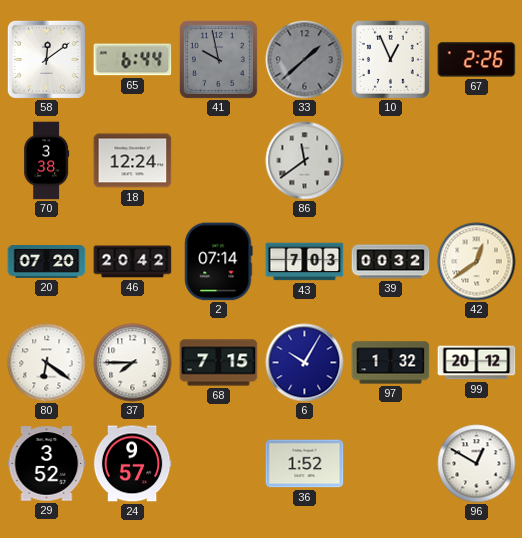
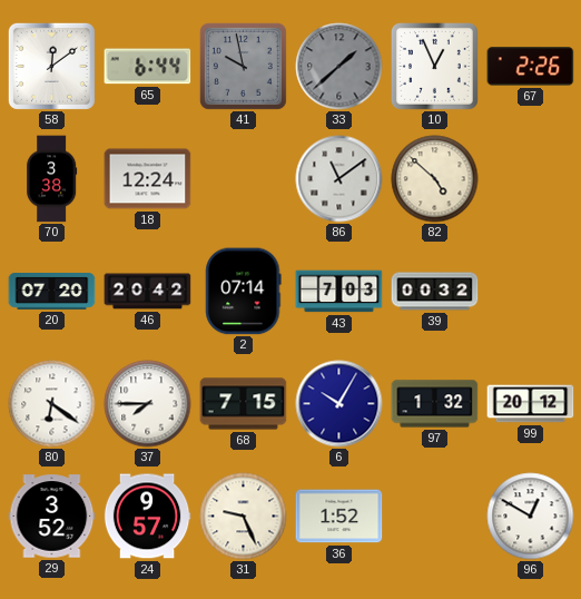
86: 11:39 -> 11:09 (339, 179)
82: none -> 4:52 (435, 179)
42: 12:39 -> none (477, 262)
31: none -> 9:26 (244, 517)
